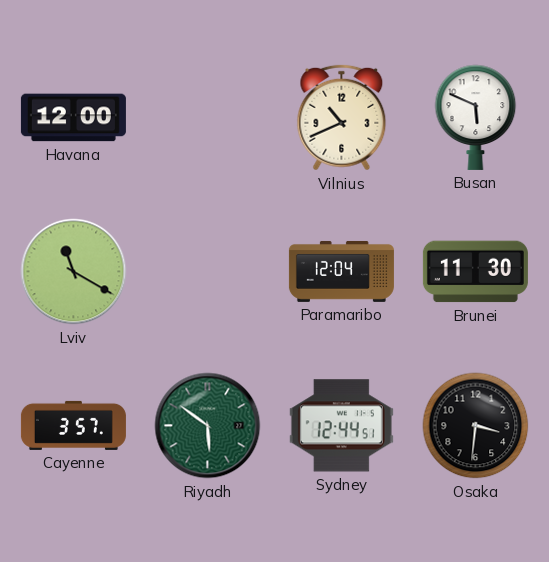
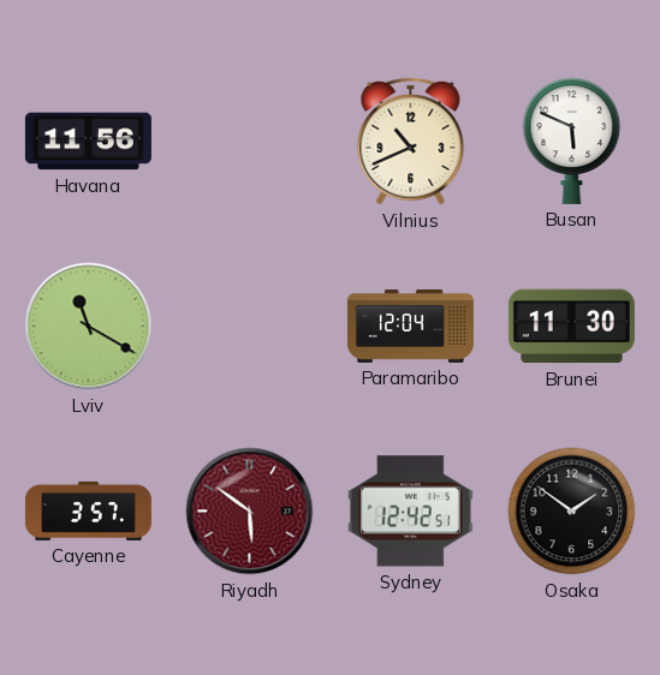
Havana: 12:00 -> 11:56 (88, 142)
Riyadh dial: green -> burgundy (250, 512)
Sydney: 12:44 -> 12:42 (410, 512)
Osaka: 3:31 -> 1:51 (572, 512)
